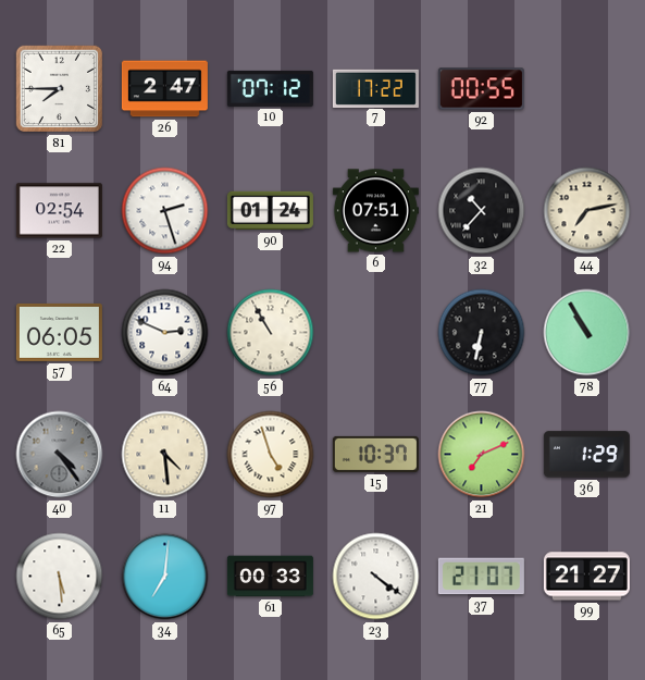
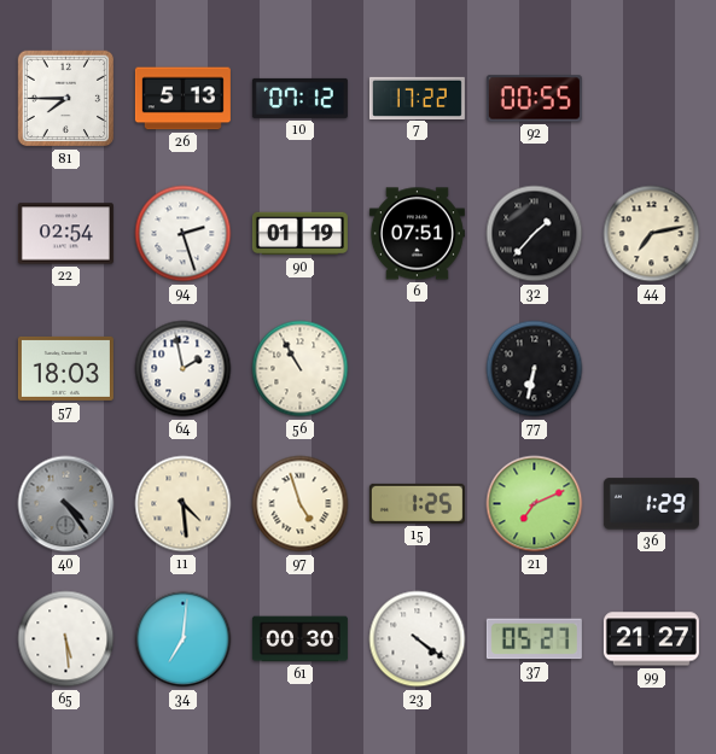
26: 2:47 -> 5:13 (182, 99)
90: 01:24 -> 01:19 (299, 234)
32: 10:37 -> 1:37 (535, 234)
57: 06:05 -> 18:03 (65, 368)
64: 2:49 -> 1:58 (184, 369)
78: 10:55 -> none (587, 333)
15: 10:37 -> 1:25 (417, 503)
61: 00:33 -> 00:30 (299, 639)
37: 21:07 -> 05:27 (534, 639)
